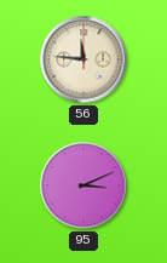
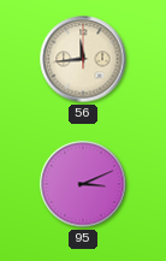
56: 11:46 -> 11:44 (83, 59)
